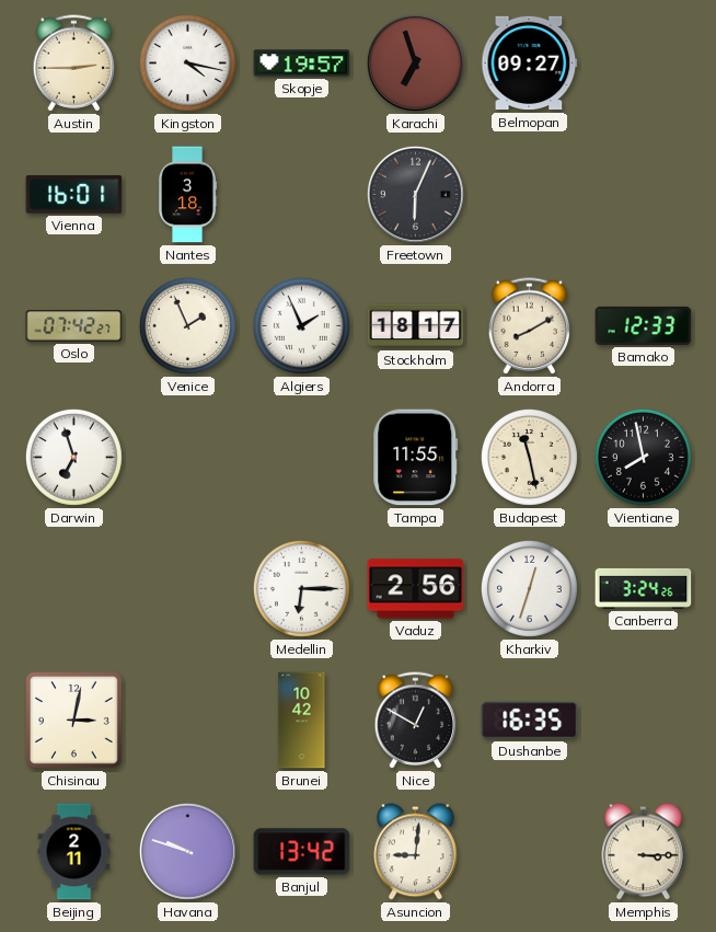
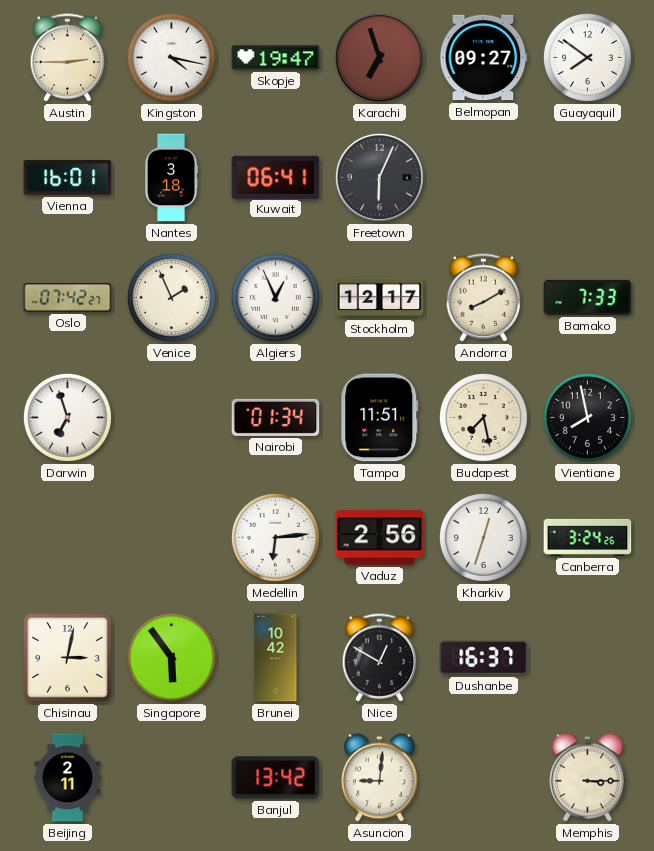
Skopje: 19:57 -> 19:47 (276, 58)
Guayaquil: none -> 7:51 (587, 57)
Kuwait: none -> 06:41 (276, 177)
Algiers: 1:56 -> 12:56 (275, 297)
Stockholm: 18:17 -> 12:17 (380, 298)
Bamako: 12:33 -> 7:33 (588, 297)
Nairobi: none -> 01:34 (276, 417)
Tampa: 11:55 -> 11:51 (380, 418)
Budapest: 11:28 -> 7:28 (483, 417)
Medellin: 6:15 -> 6:14 (275, 537)
Singapore: none -> 5:54 (171, 657)
Dushanbe: 16:35 -> 16:37 (484, 658)
Havana: 9:48 -> none (187, 851)
